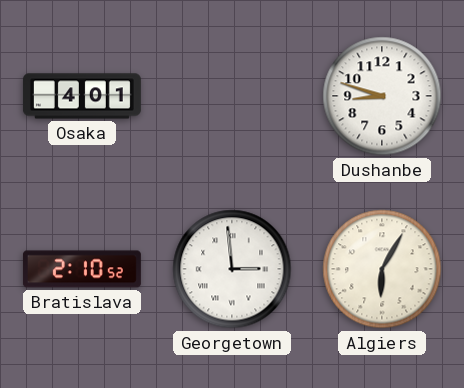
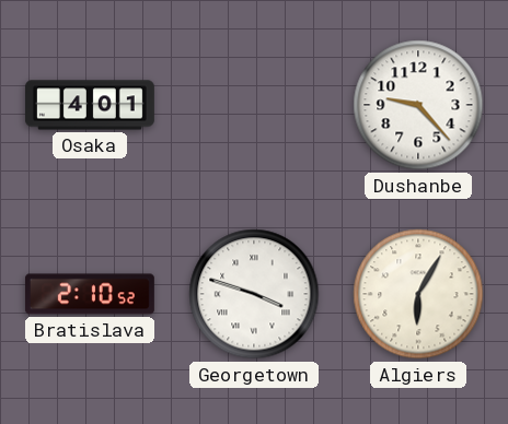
Dushanbe: 8:48 -> 9:23 (418, 105)
Georgetown: 2:59 -> 3:48 (254, 294)
